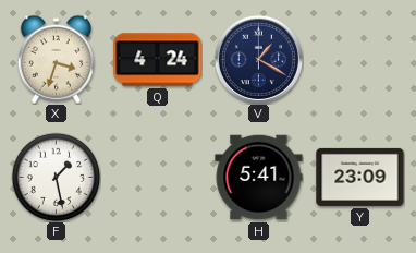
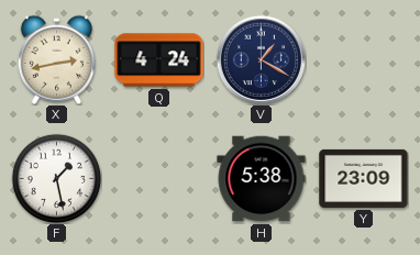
X: 3:33 -> 2:43 (56, 59)
H: 5:41 -> 5:38 (262, 179)
